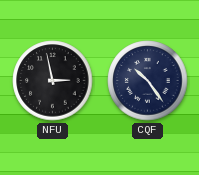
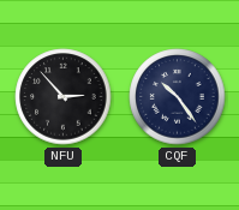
NFU: 2:58 -> 2:53 (64, 97)
